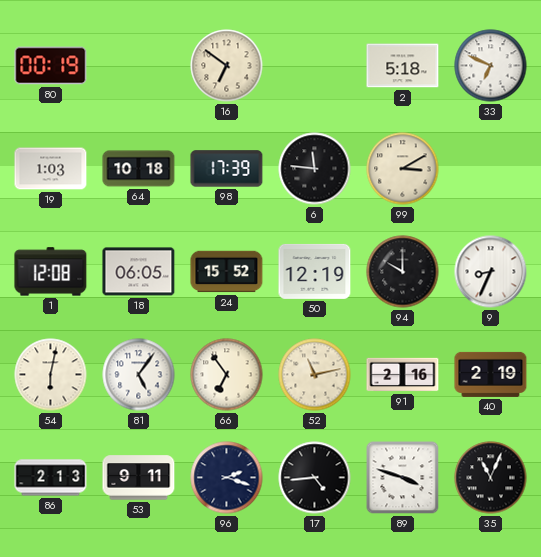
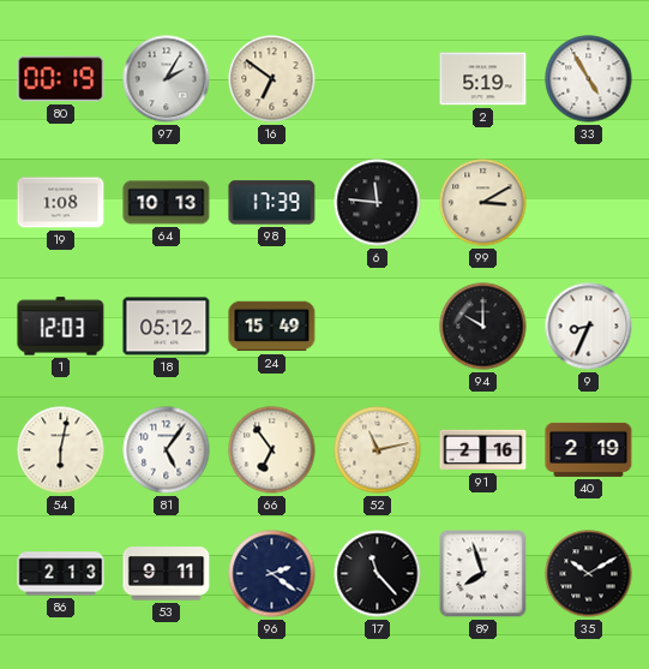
97: none -> 2:05 (167, 79)
2: 5:18 -> 5:19 (483, 79)
33: 6:49 -> 4:55 (589, 79)
19: 1:03 -> 1:08 (61, 203)
64: 10:18 -> 10:13 (167, 203)
1: 12:08 -> 12:03 (61, 327)
18: 06:05 -> 05:12 (167, 327)
24: 15:52 -> 15:49 (272, 327)
50: 12:19 -> none (315, 271)
96: 2:18 -> 2:21 (272, 574)
17: 4:44 -> 11:23 (378, 574)
89: 3:48 -> 7:57 (483, 574)
35: 11:04 -> 10:10 (589, 574)
